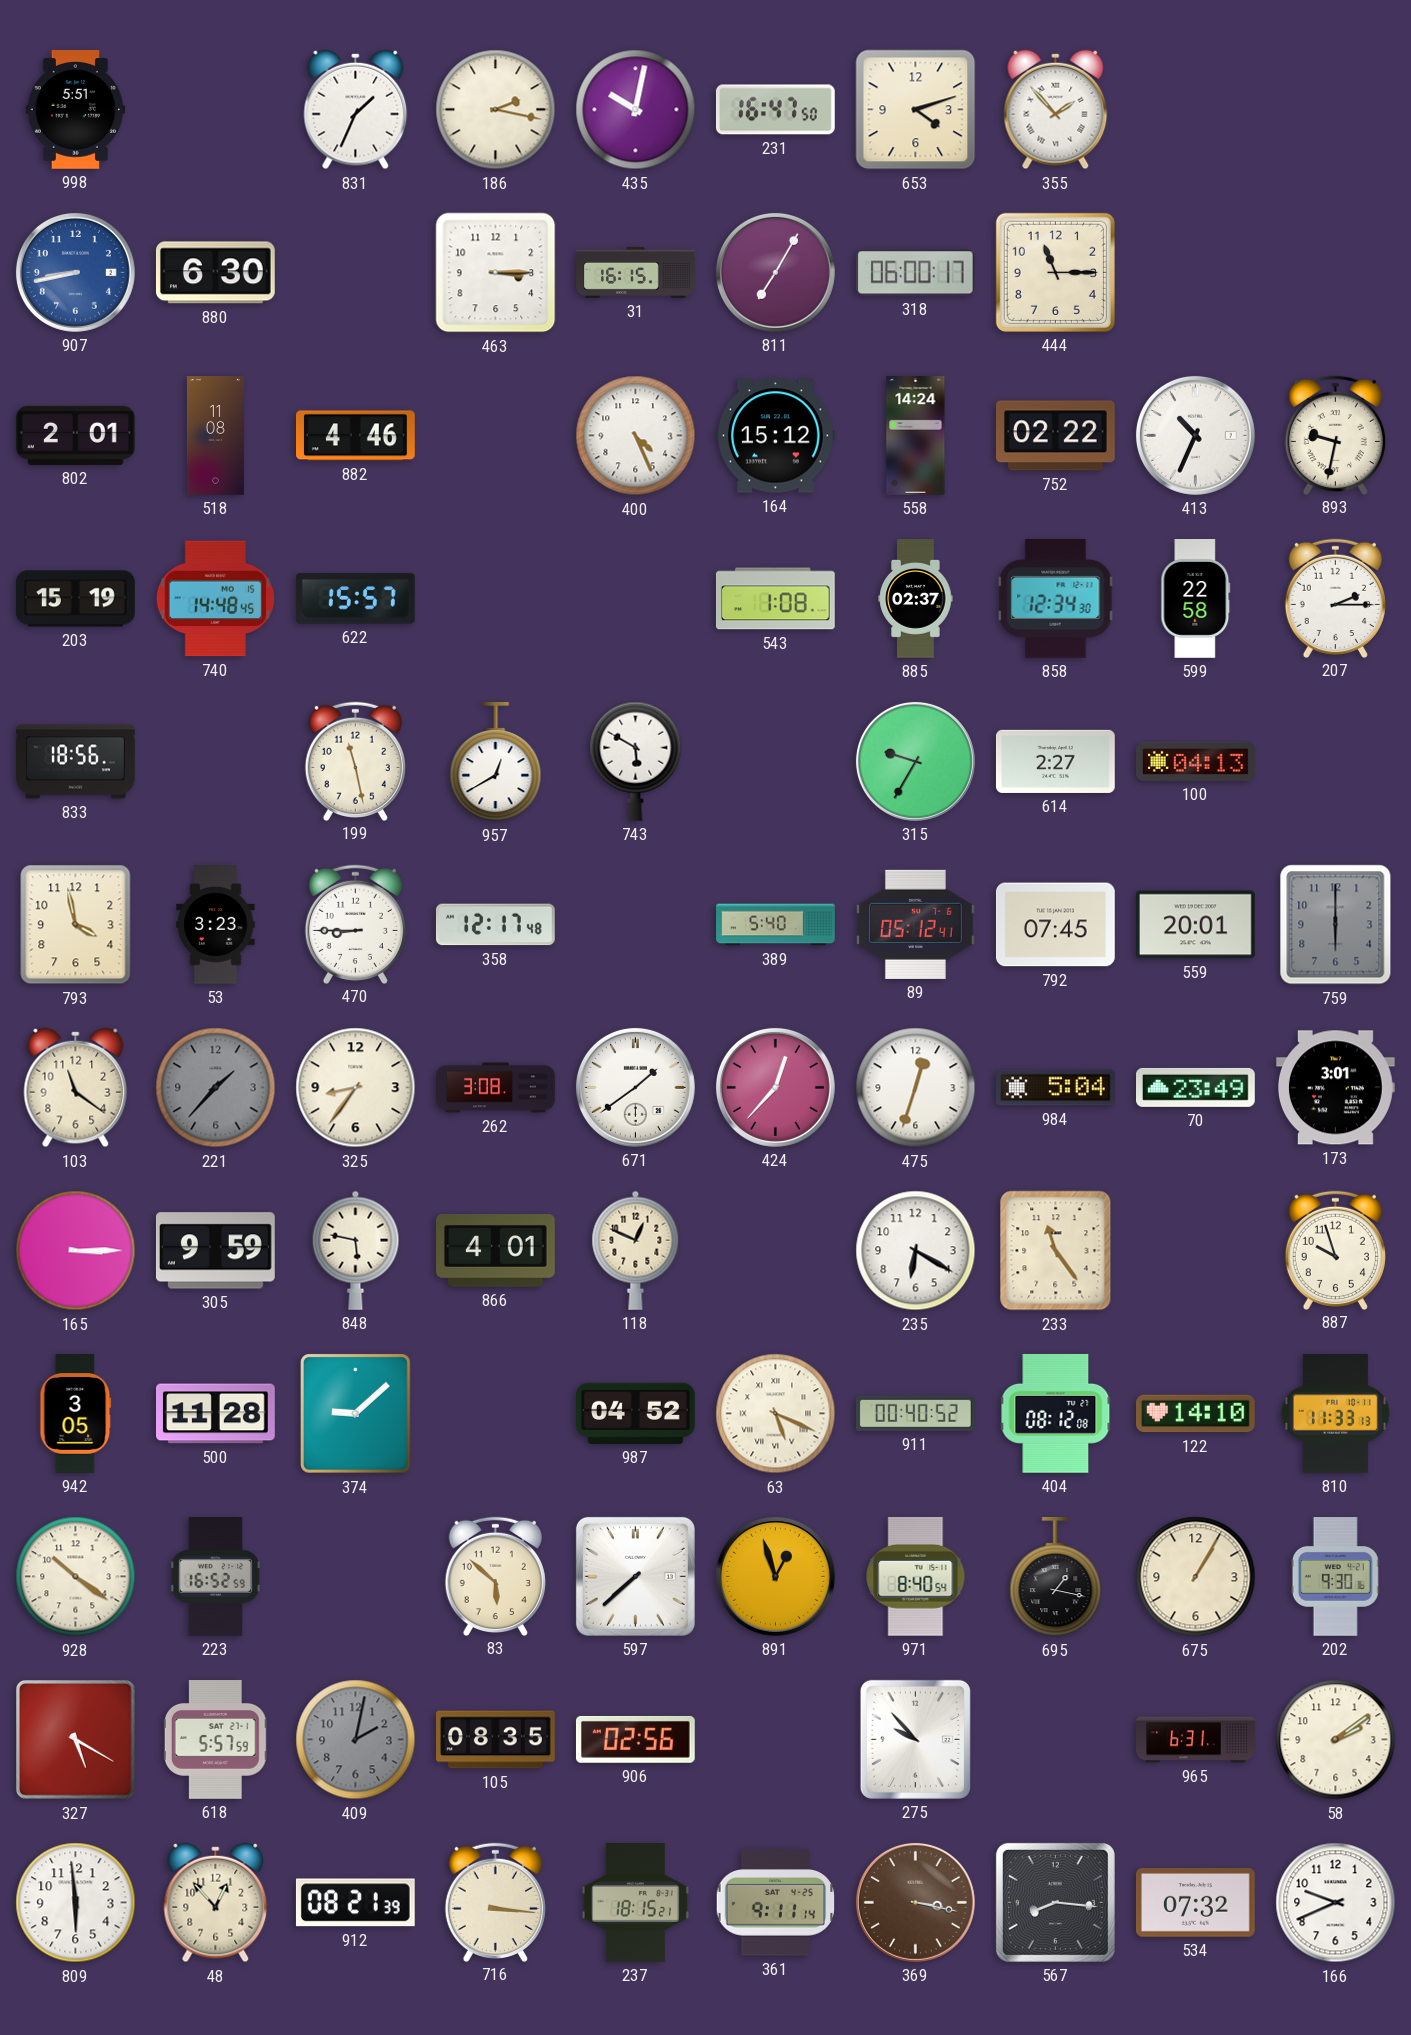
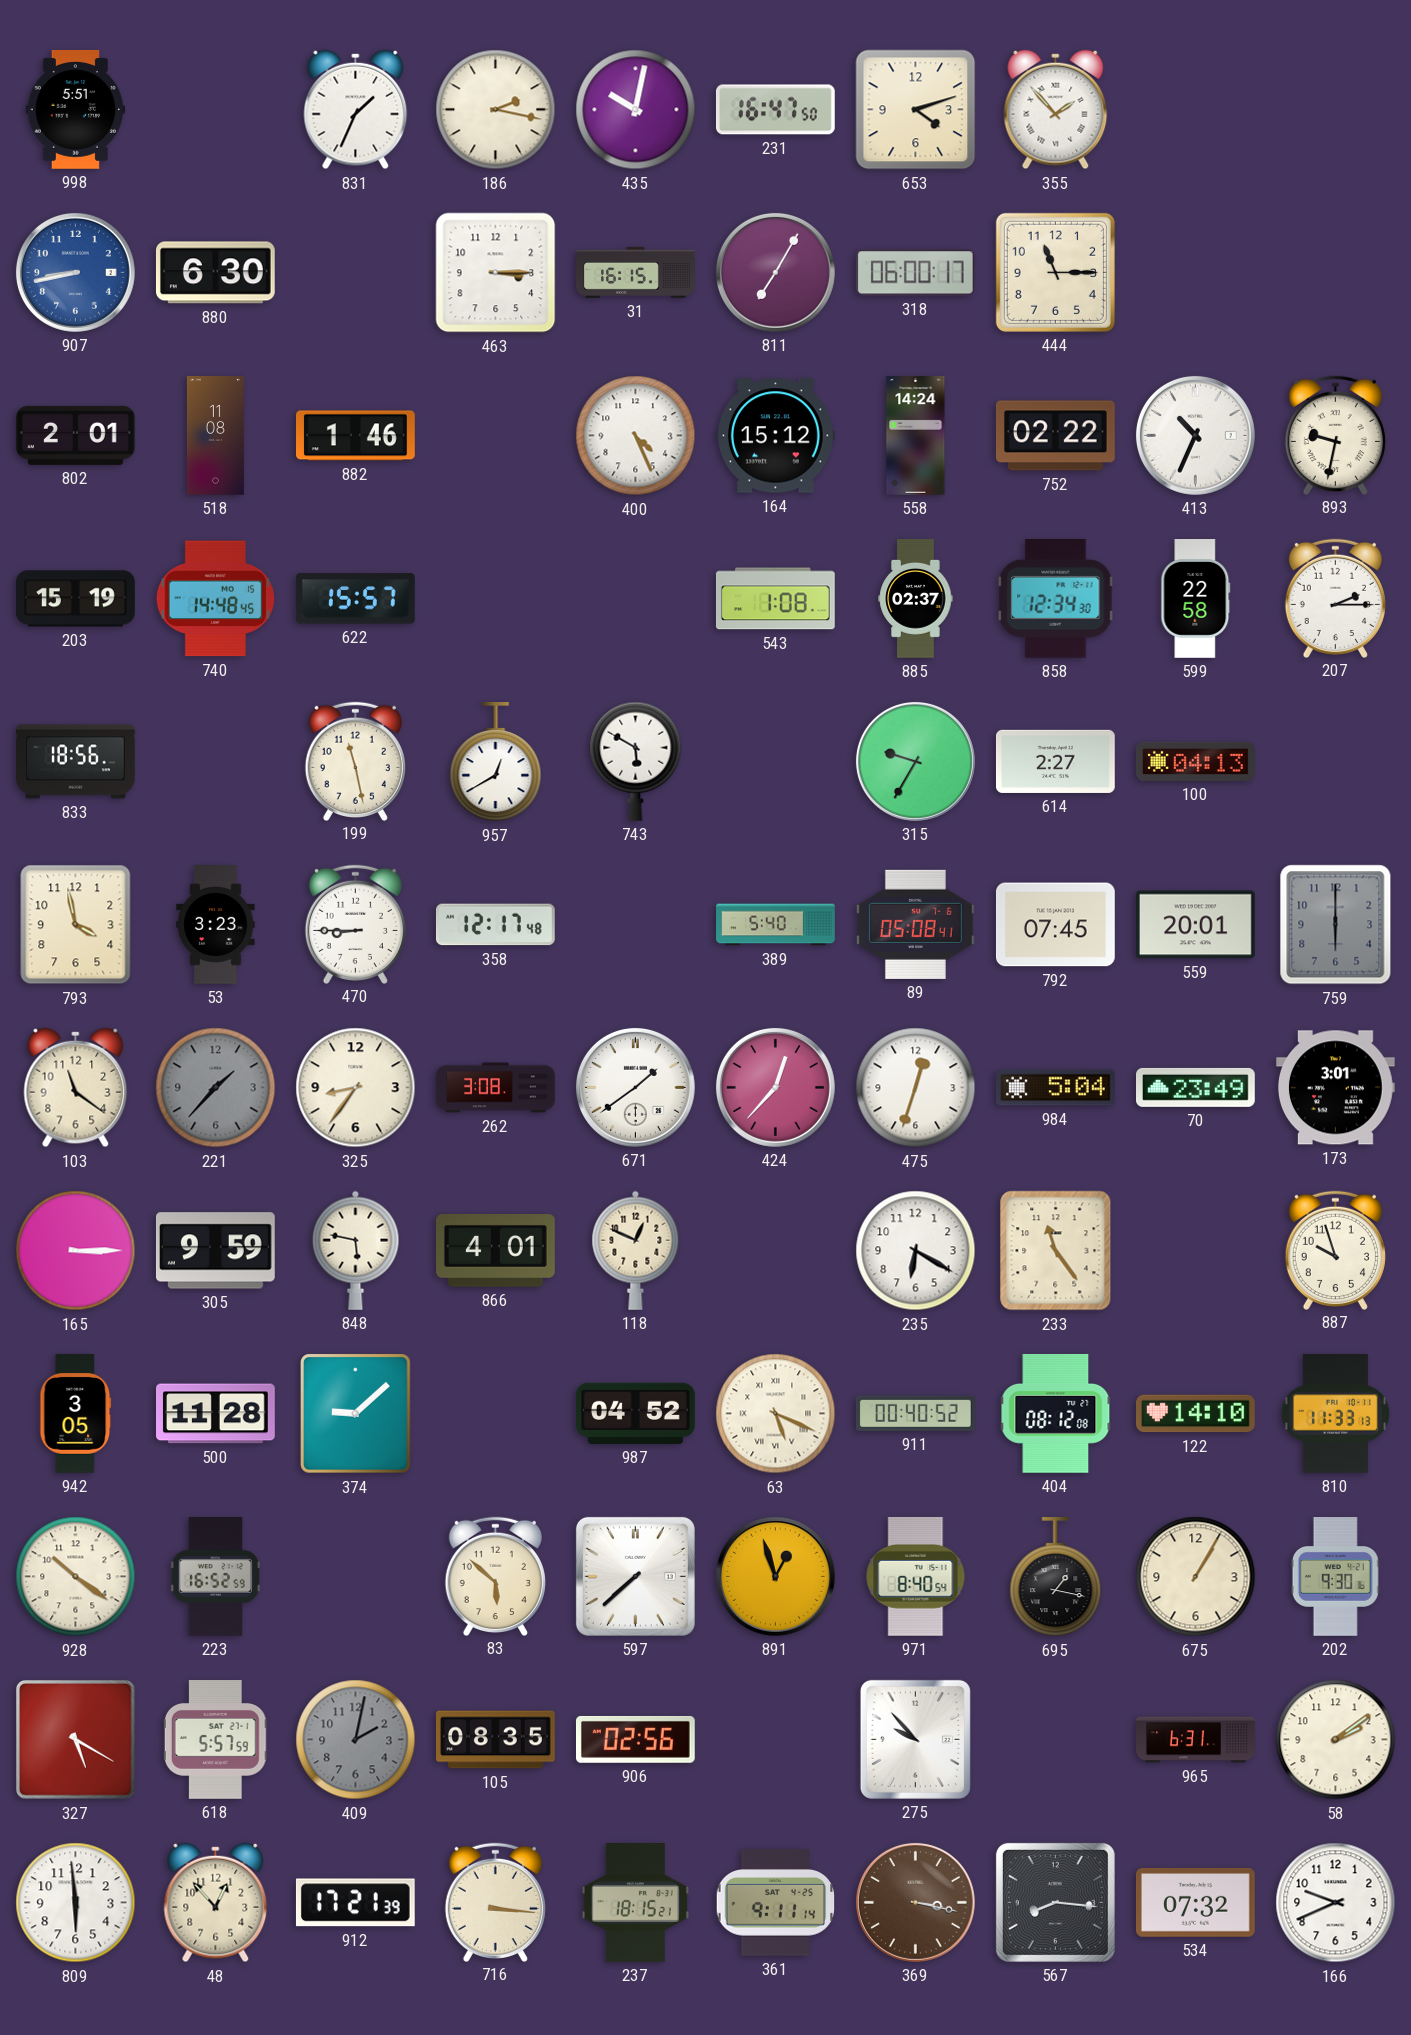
882: 4:46 -> 1:46 (356, 436)
89: 05:12 -> 05:08 (915, 924)
912: 08:21 -> 17:21 (355, 1903)
